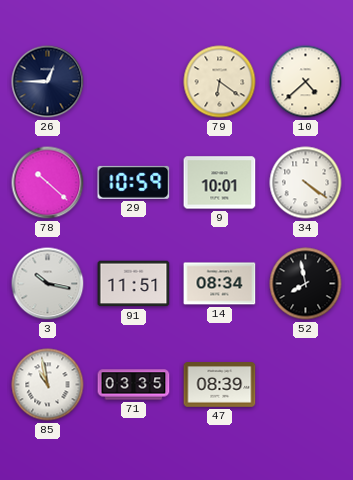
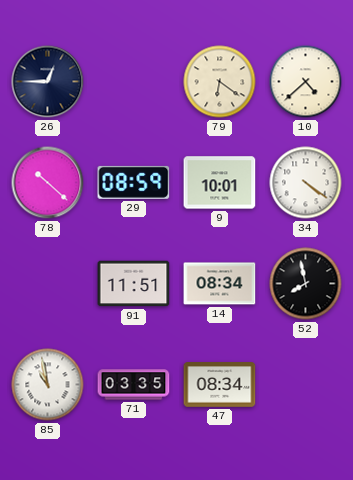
29: 10:59 -> 08:59 (134, 182)
3: 10:17 -> none (48, 284)
47: 08:39 -> 08:34 (220, 385)
